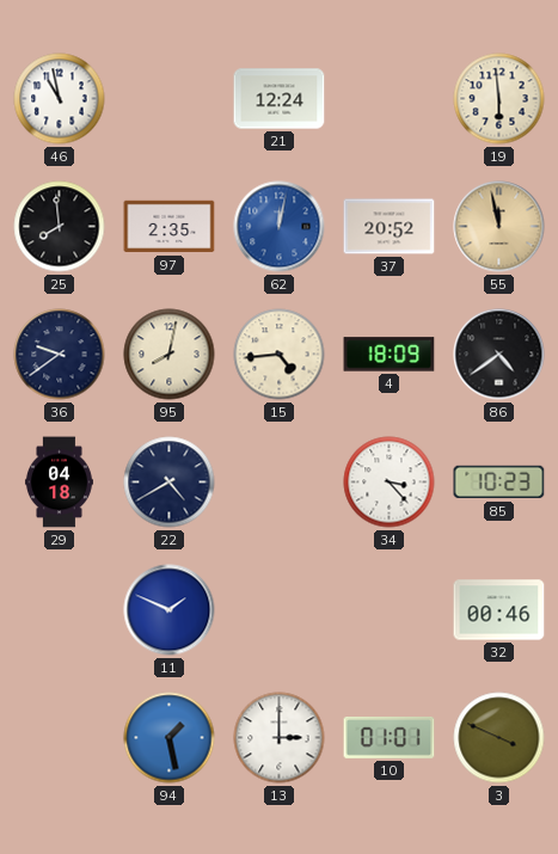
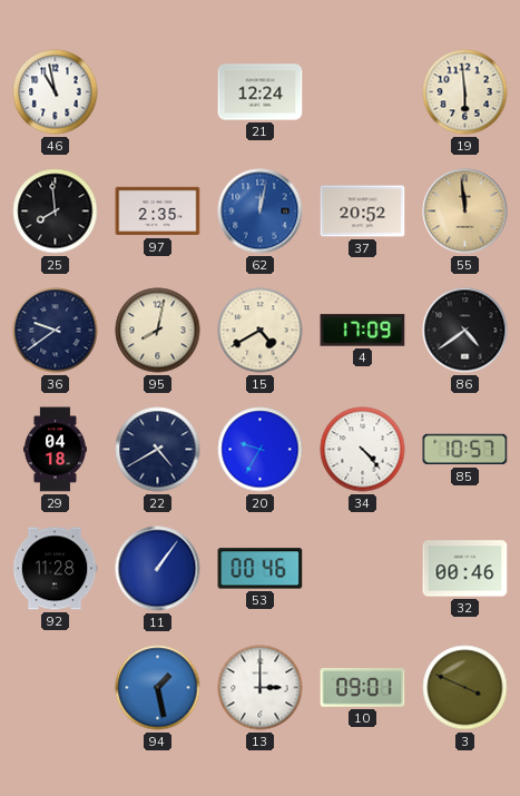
55: 11:58 -> 11:59 (465, 212)
15: 4:44 -> 4:40 (261, 331)
4: 18:09 -> 17:09 (363, 331)
20: none -> 9:35 (261, 450)
34: 3:23 -> 4:23 (363, 450)
85: 10:23 -> 10:57 (465, 450)
92: none -> 11:28 (55, 569)
11: 1:49 -> 1:06 (158, 569)
53: none -> 00:46 (261, 569)
10: 01:01 -> 09:01 (363, 688)
